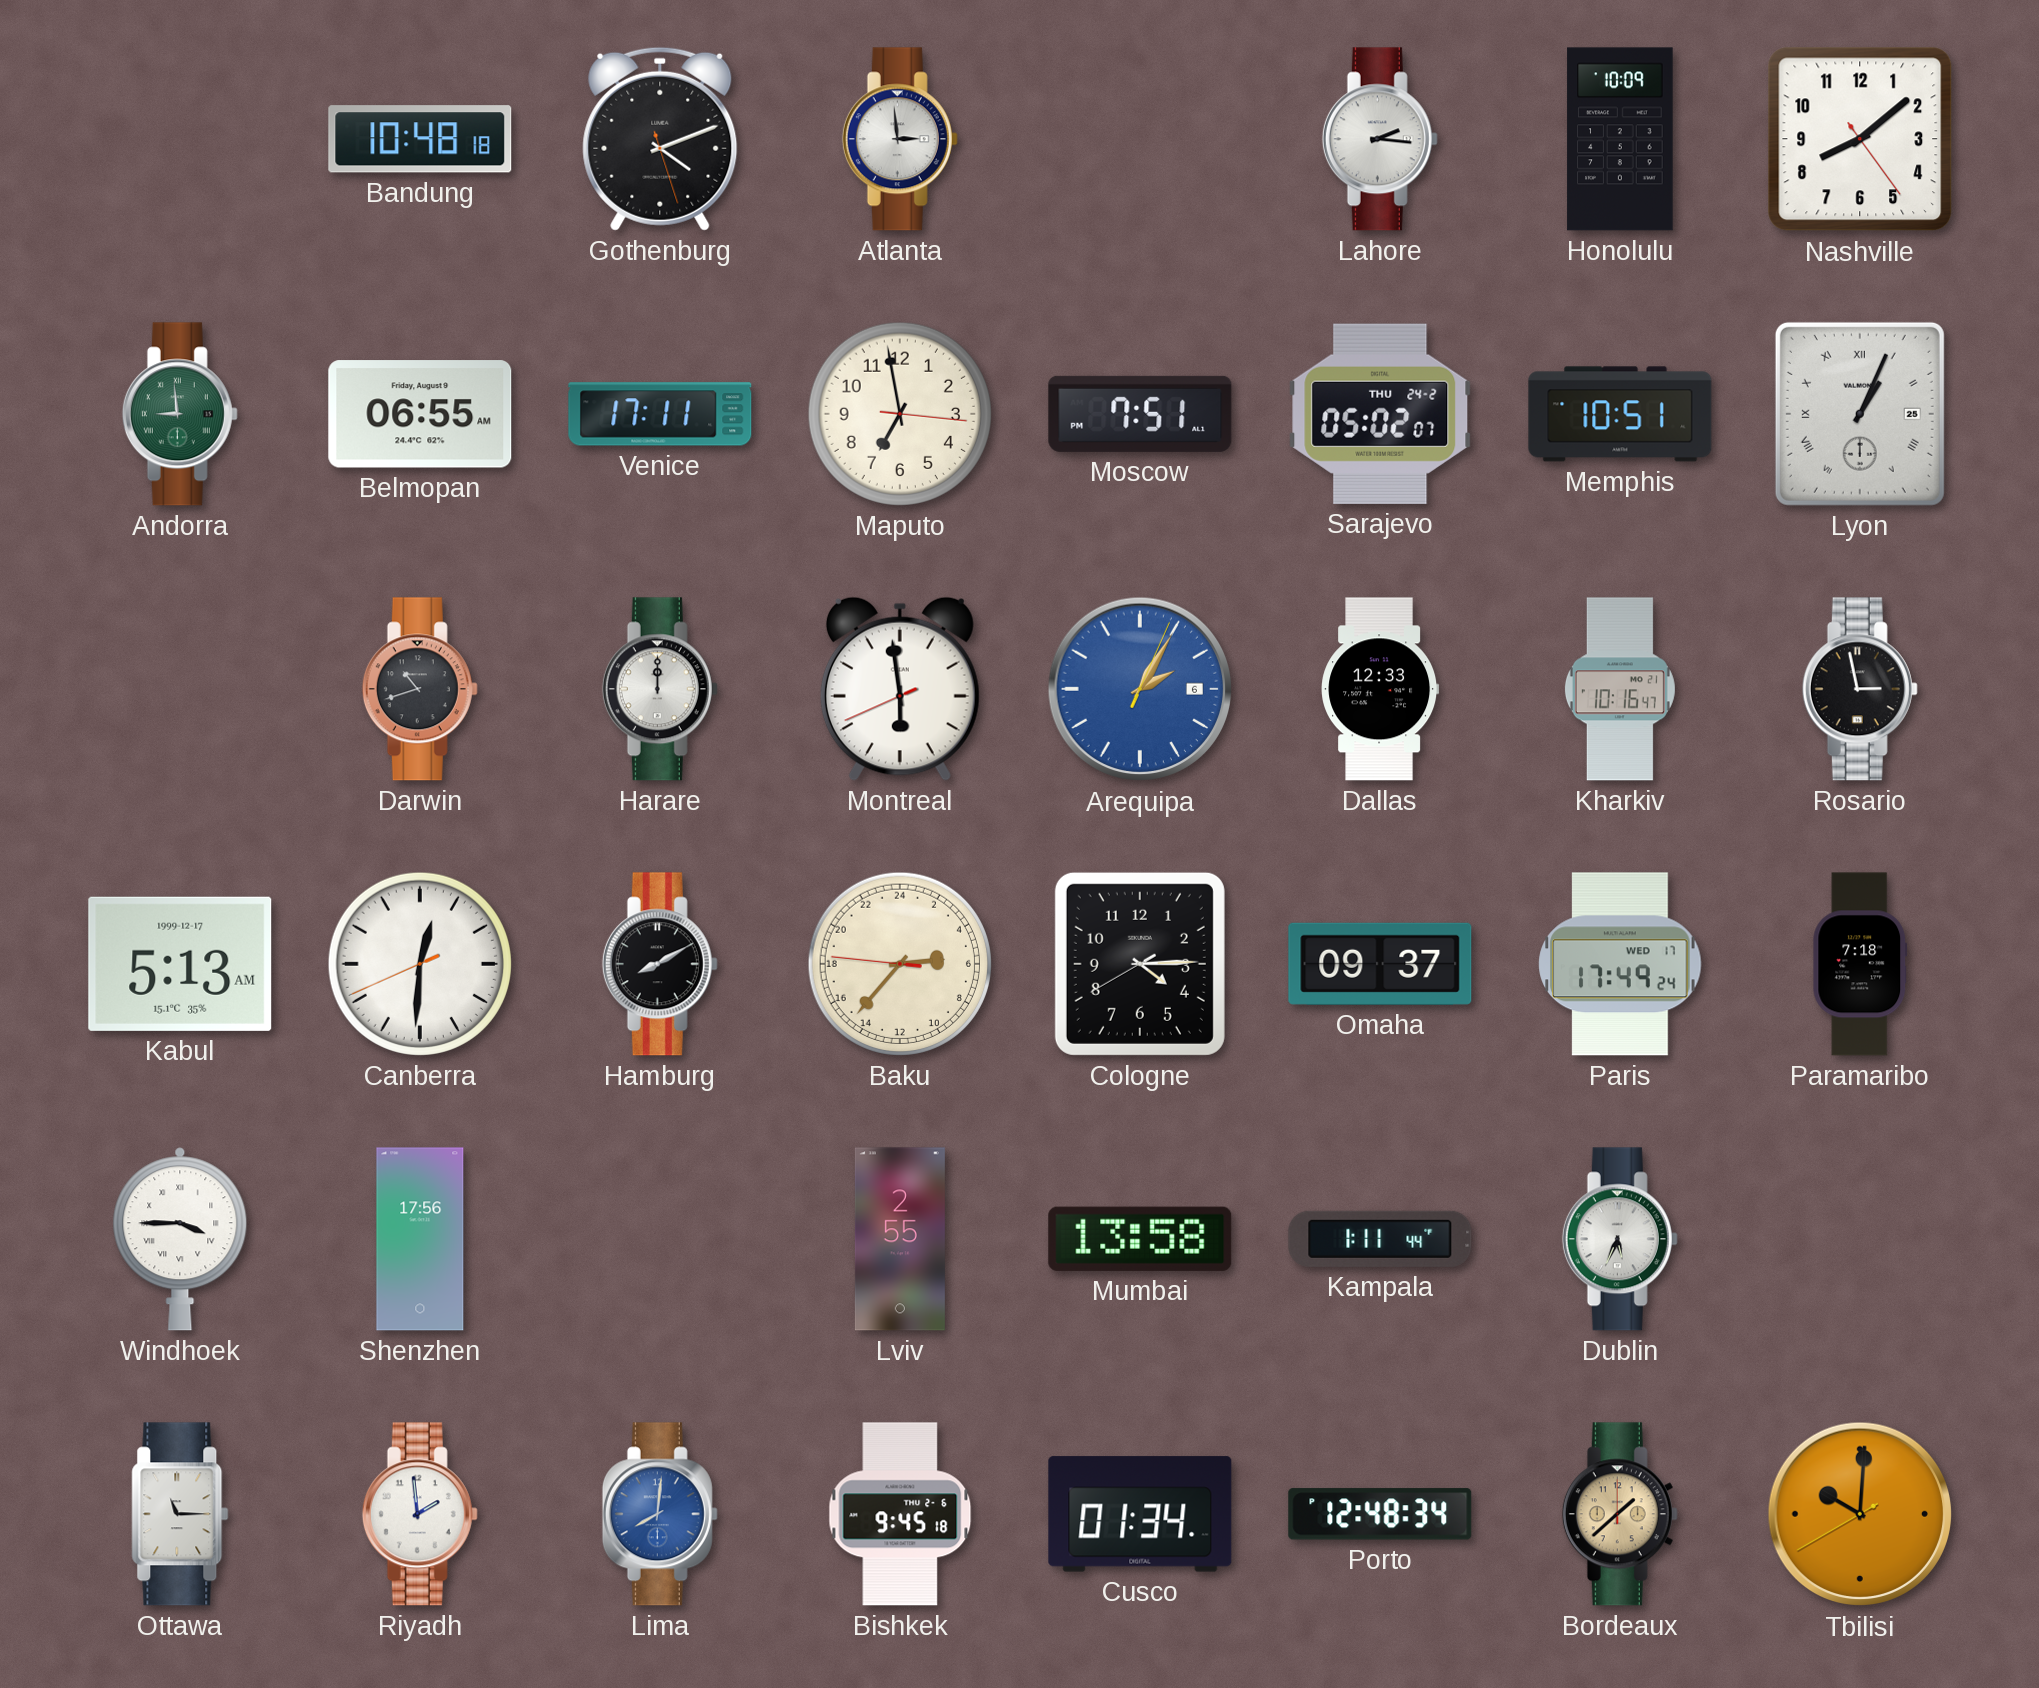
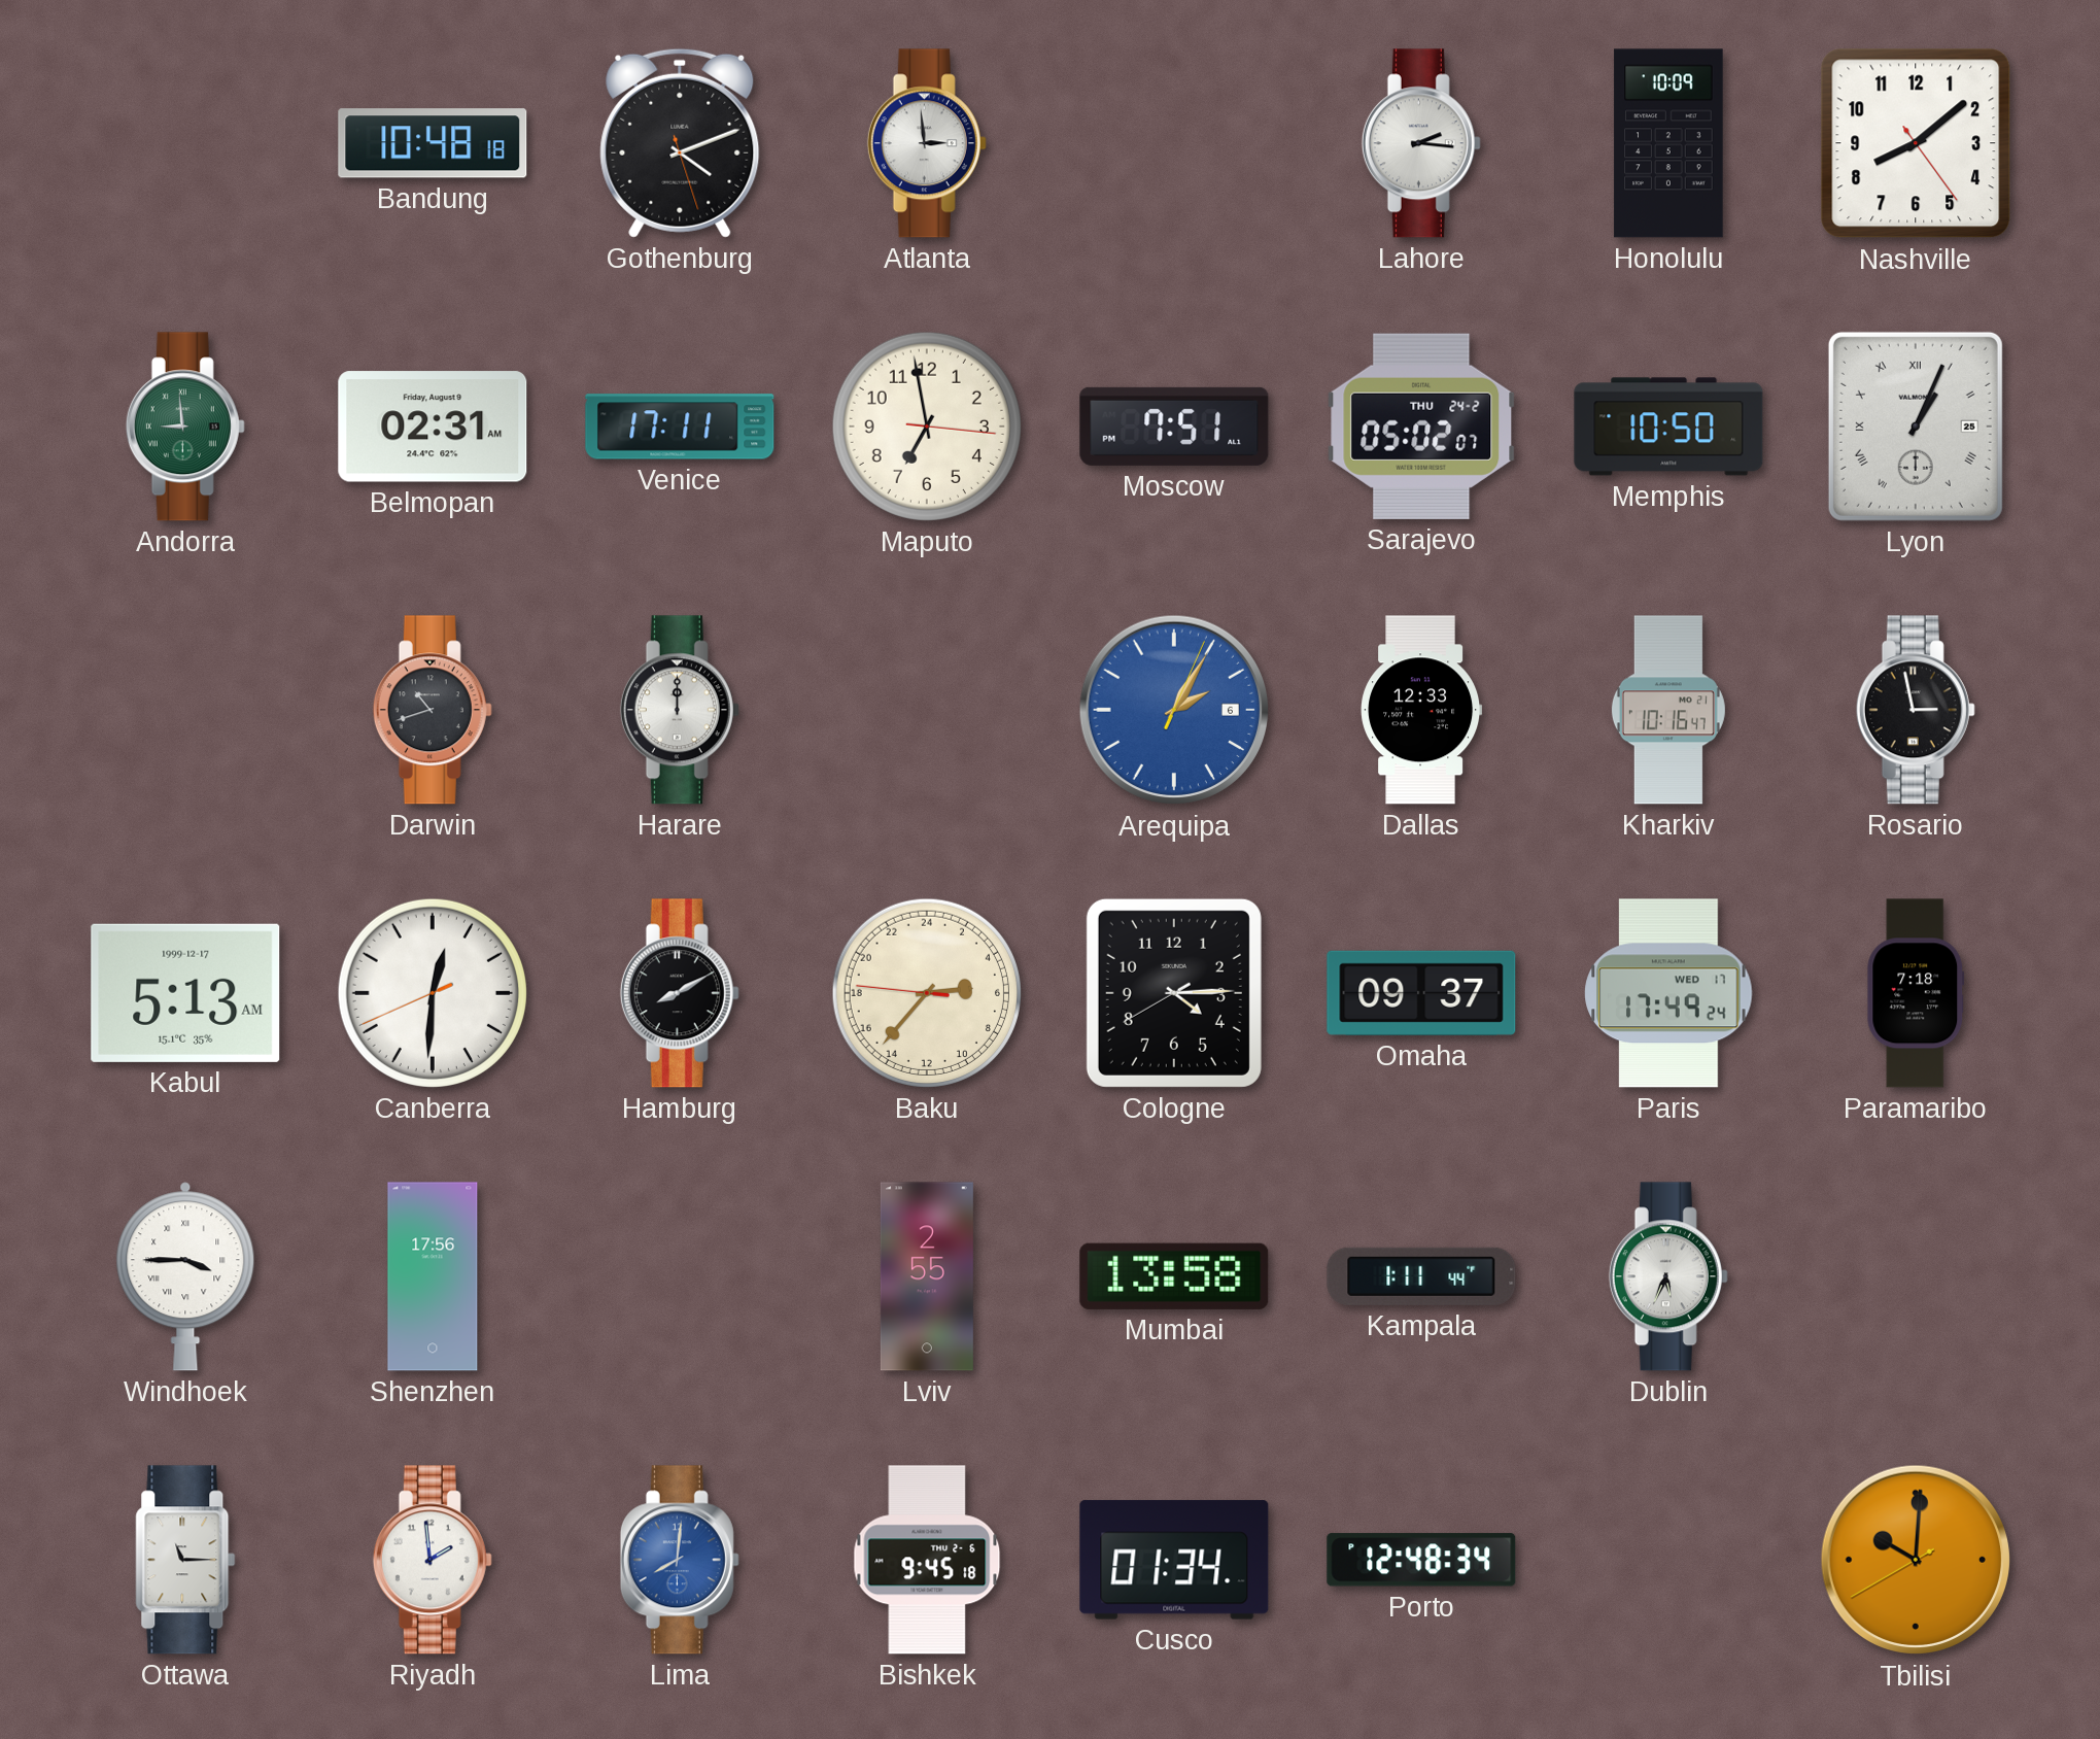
Belmopan: 06:55 -> 02:31 (433, 427)
Memphis: 10:51 -> 10:50 (1668, 427)
Montreal: 5:58 -> none (900, 689)
Bordeaux: 1:38 -> none (1620, 1514)
